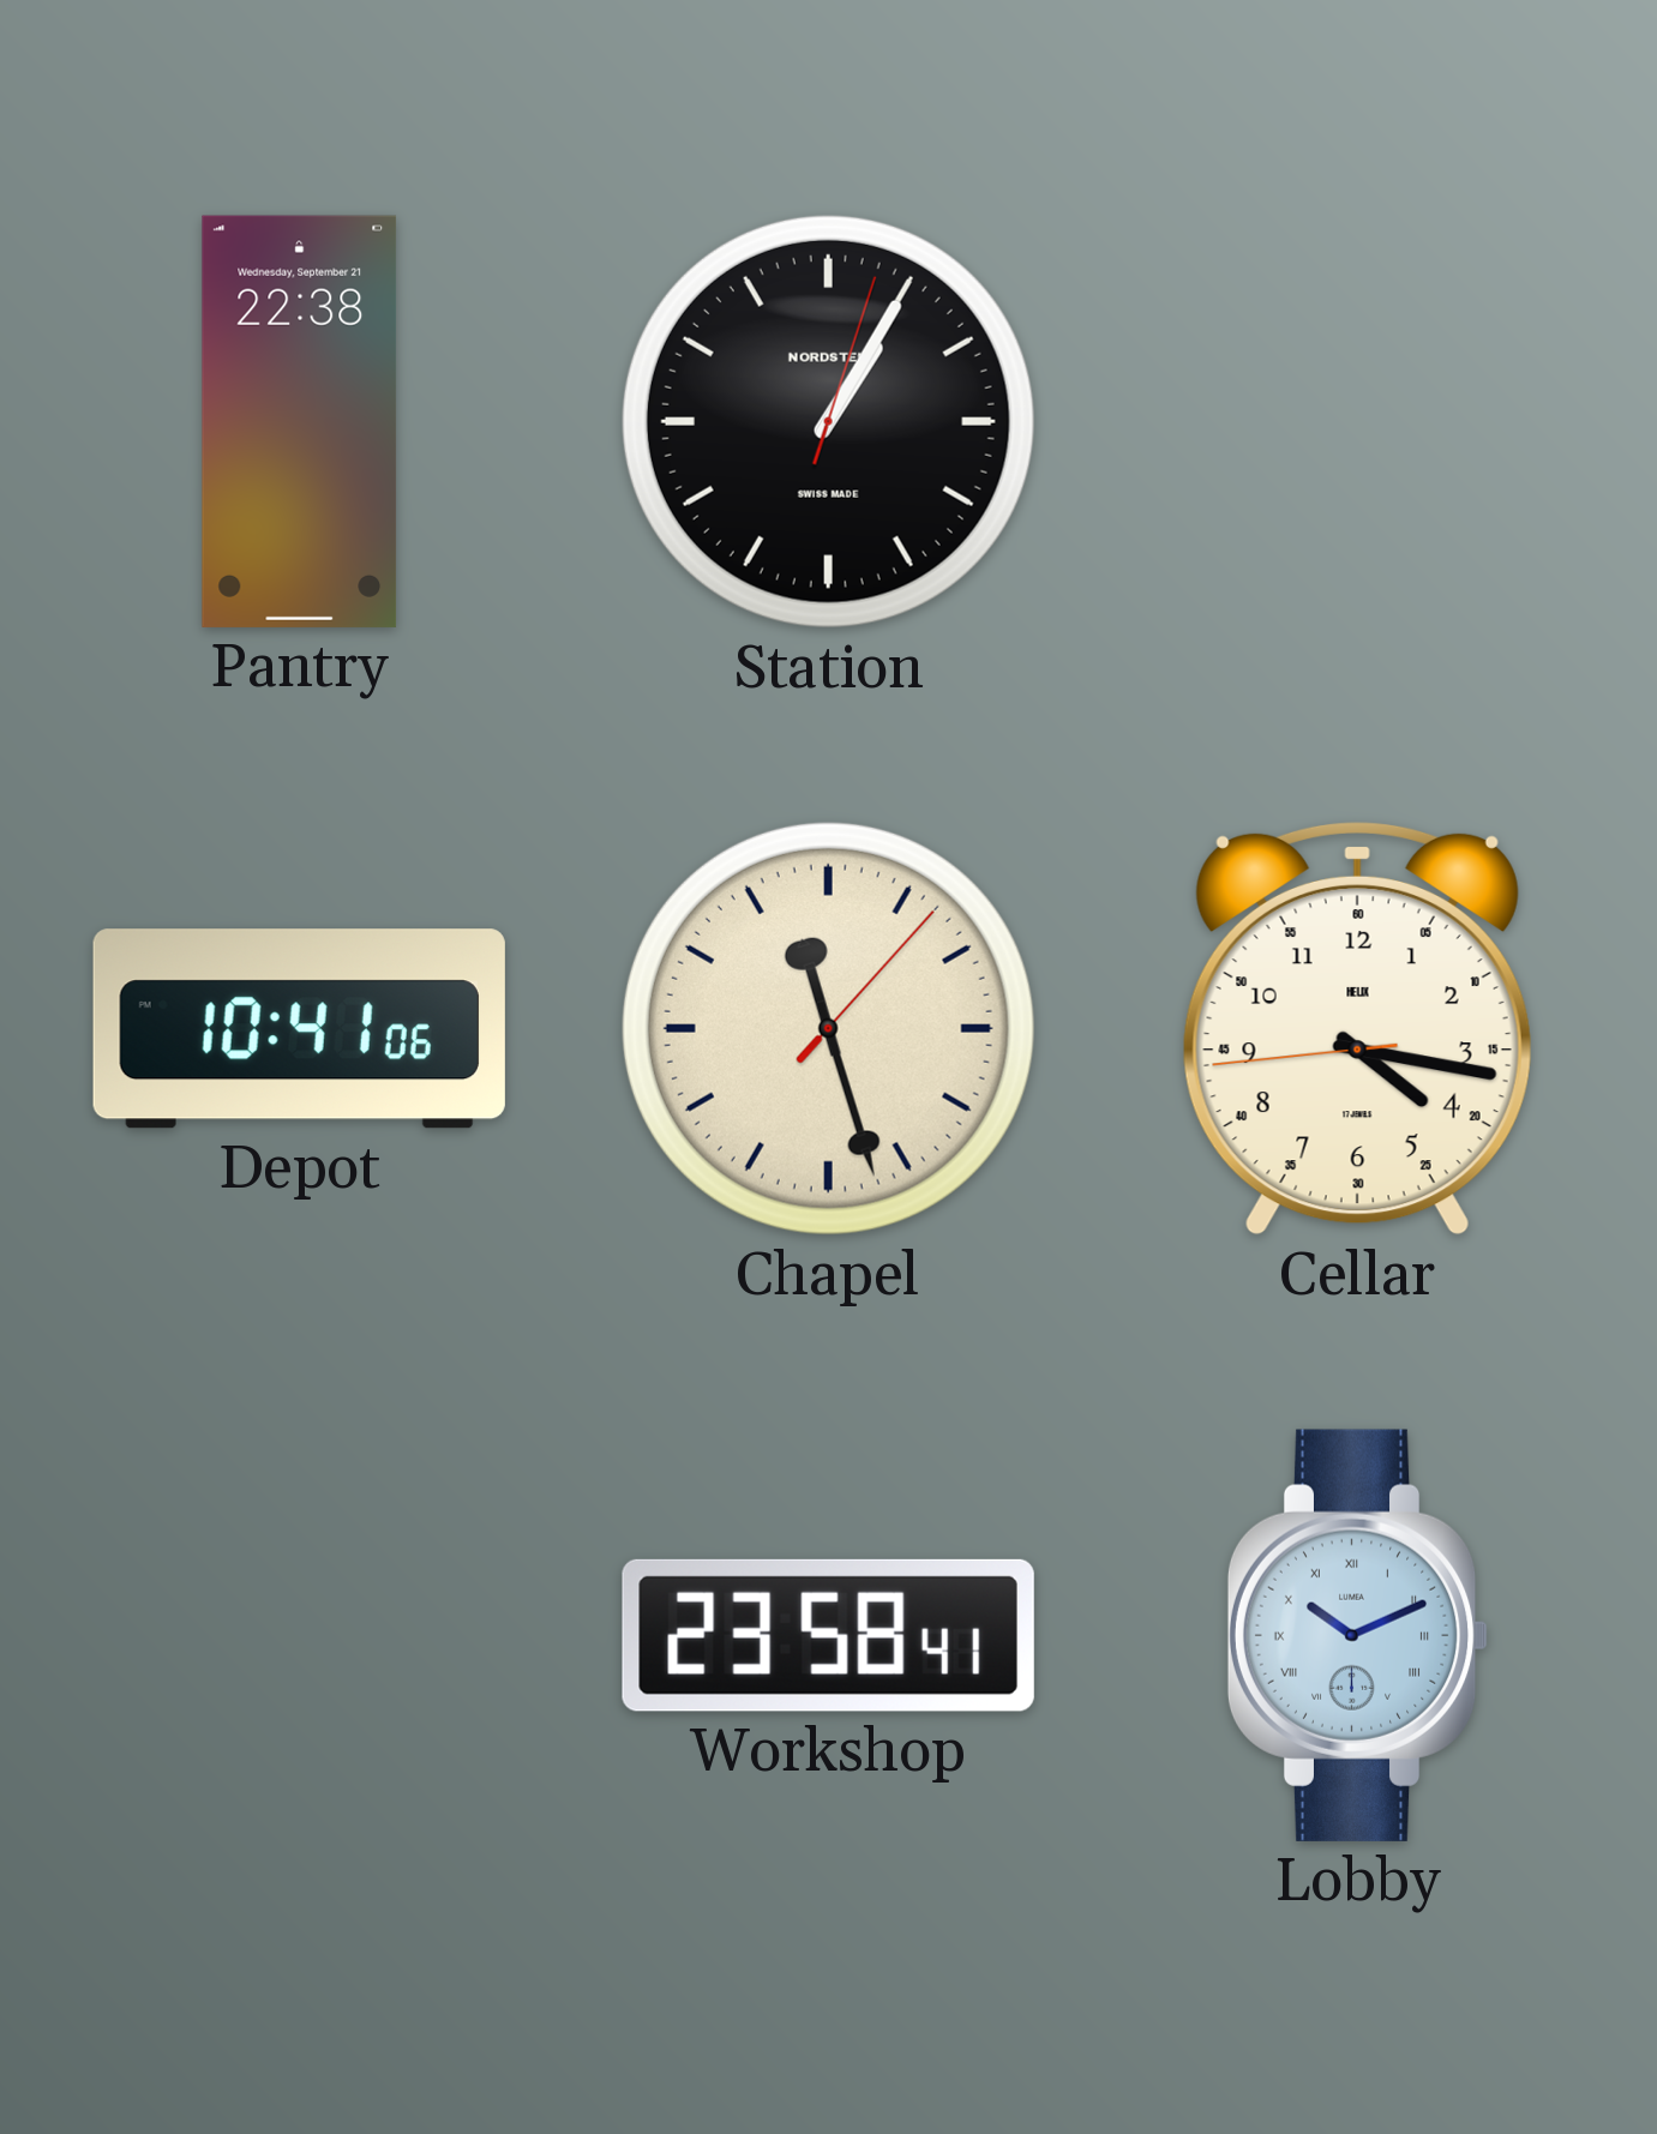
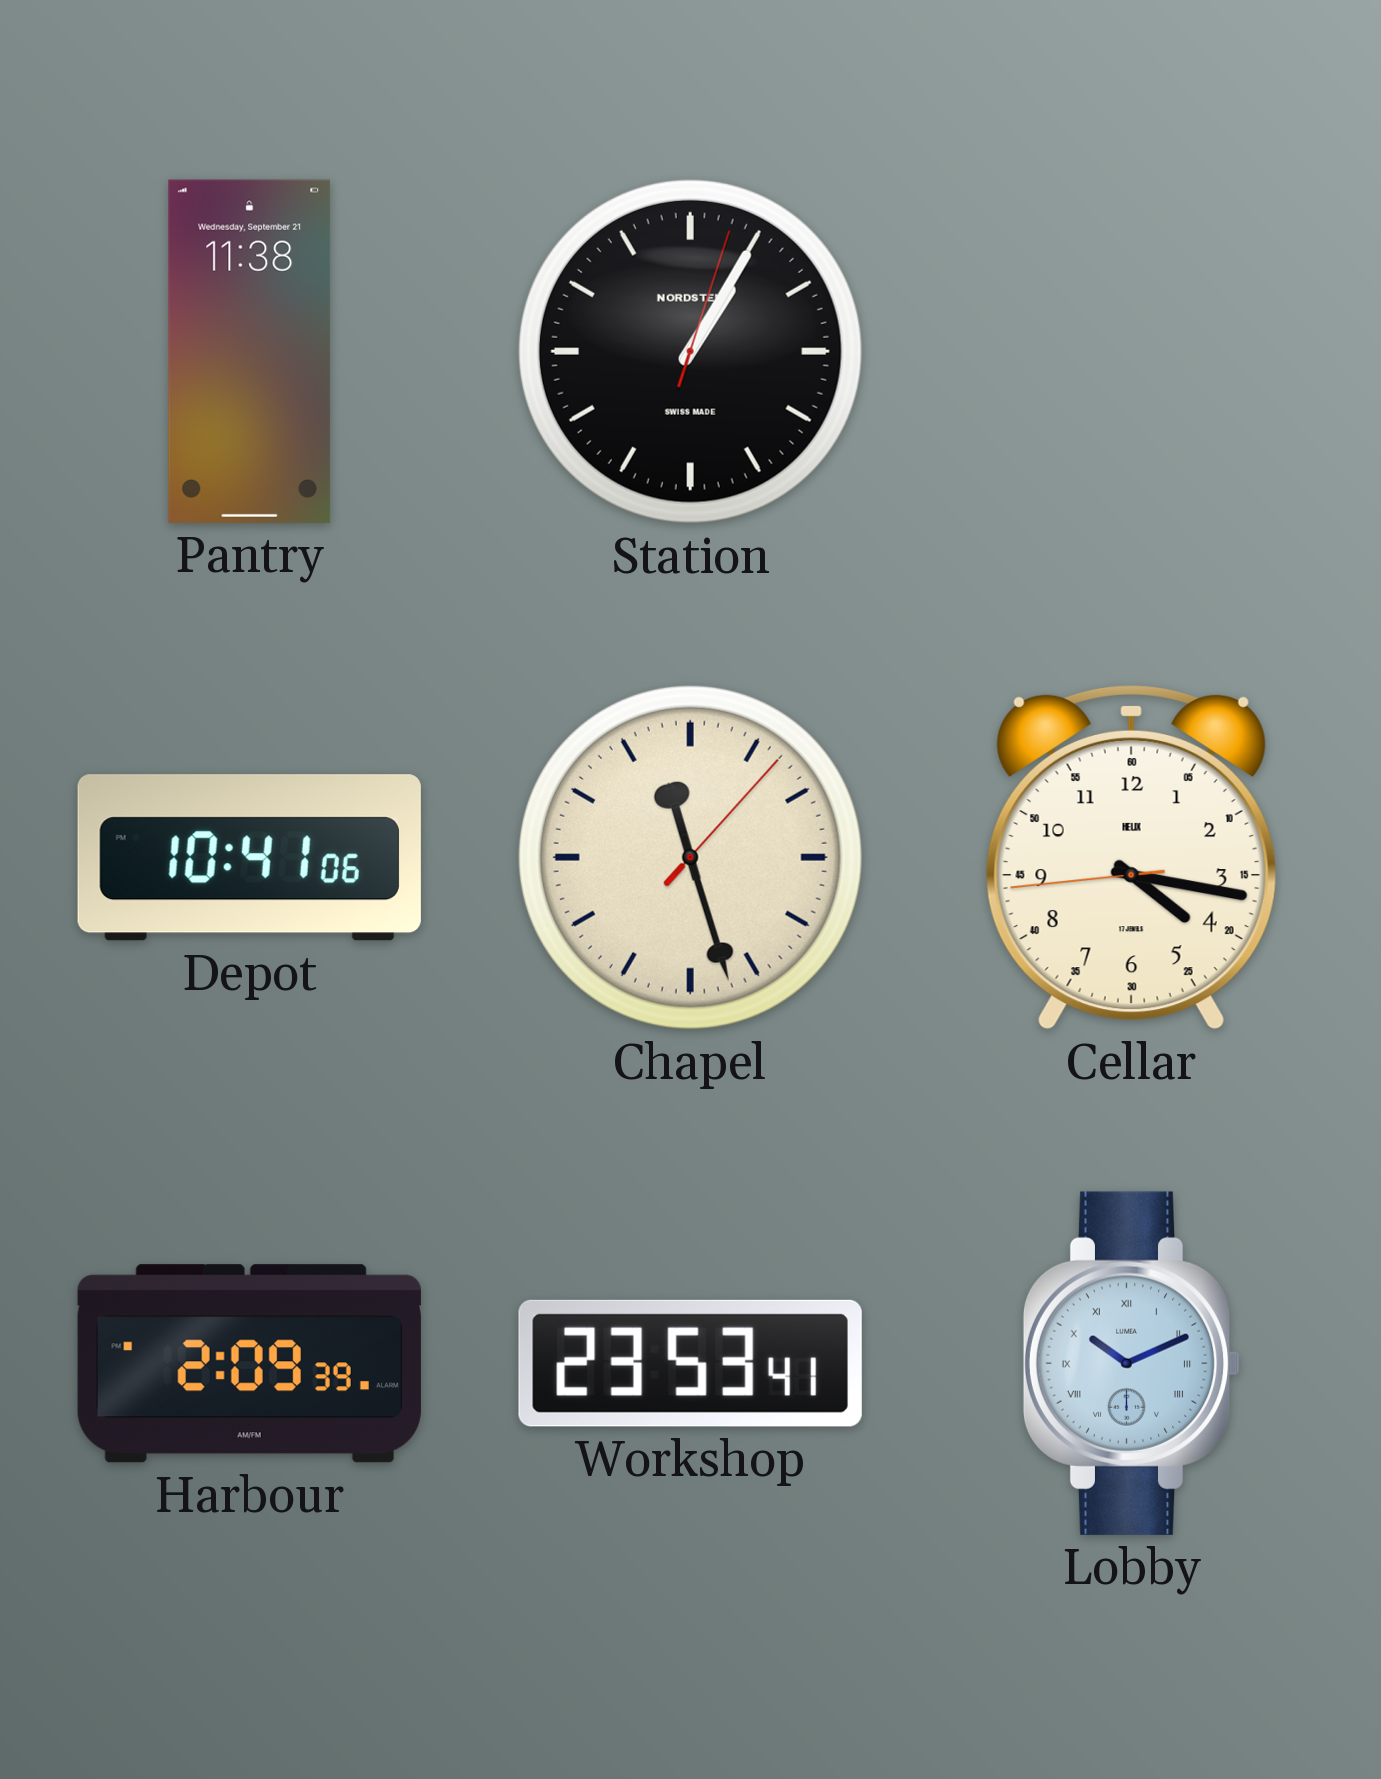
Pantry: 22:38 -> 11:38 (250, 351)
Harbour: none -> 2:09 (249, 1364)
Workshop: 23:58 -> 23:53 (690, 1363)
